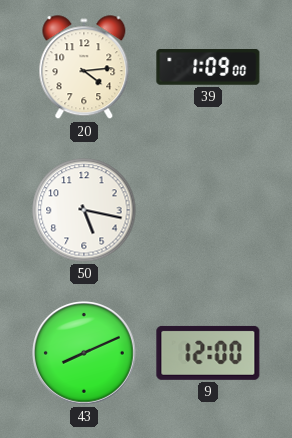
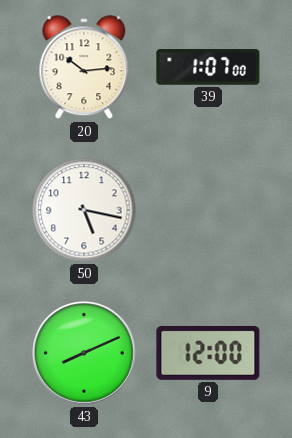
20: 4:14 -> 10:14 (84, 68)
39: 1:09 -> 1:07 (208, 68)
